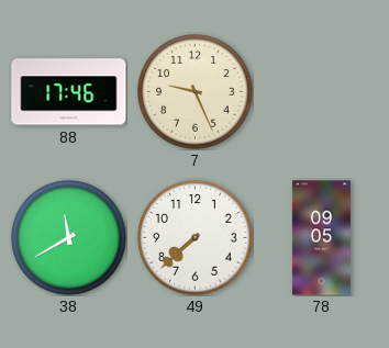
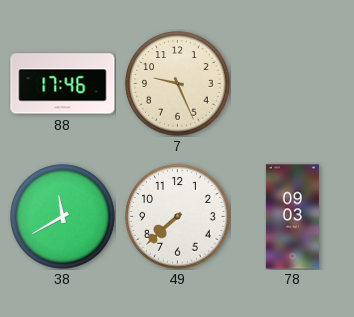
78: 09:05 -> 09:03 (292, 217)
